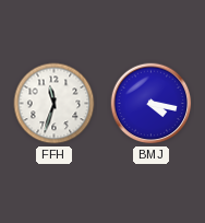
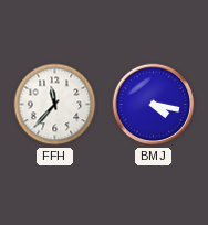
FFH: 11:33 -> 11:37 (55, 105)
